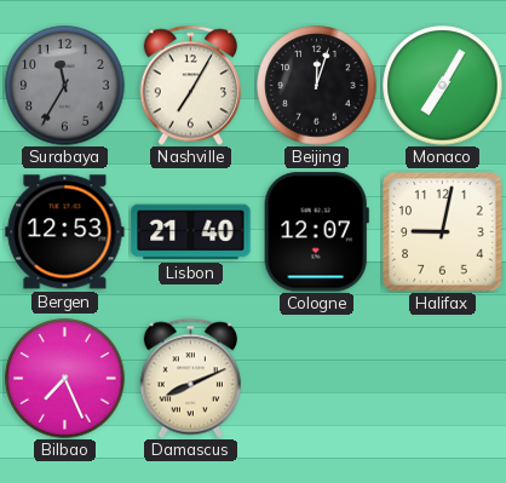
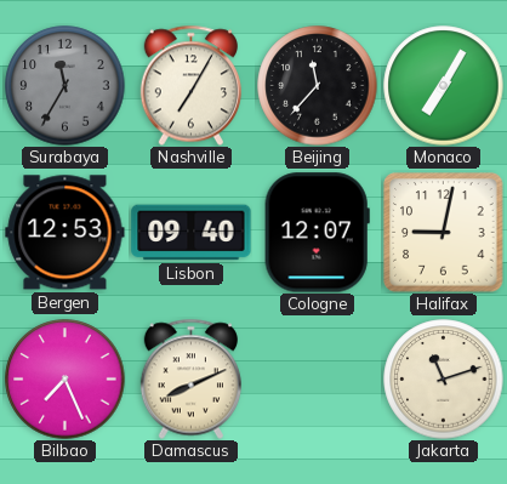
Beijing: 12:03 -> 11:37 (318, 86)
Lisbon: 21:40 -> 09:40 (192, 233)
Jakarta: none -> 11:12 (444, 380)
